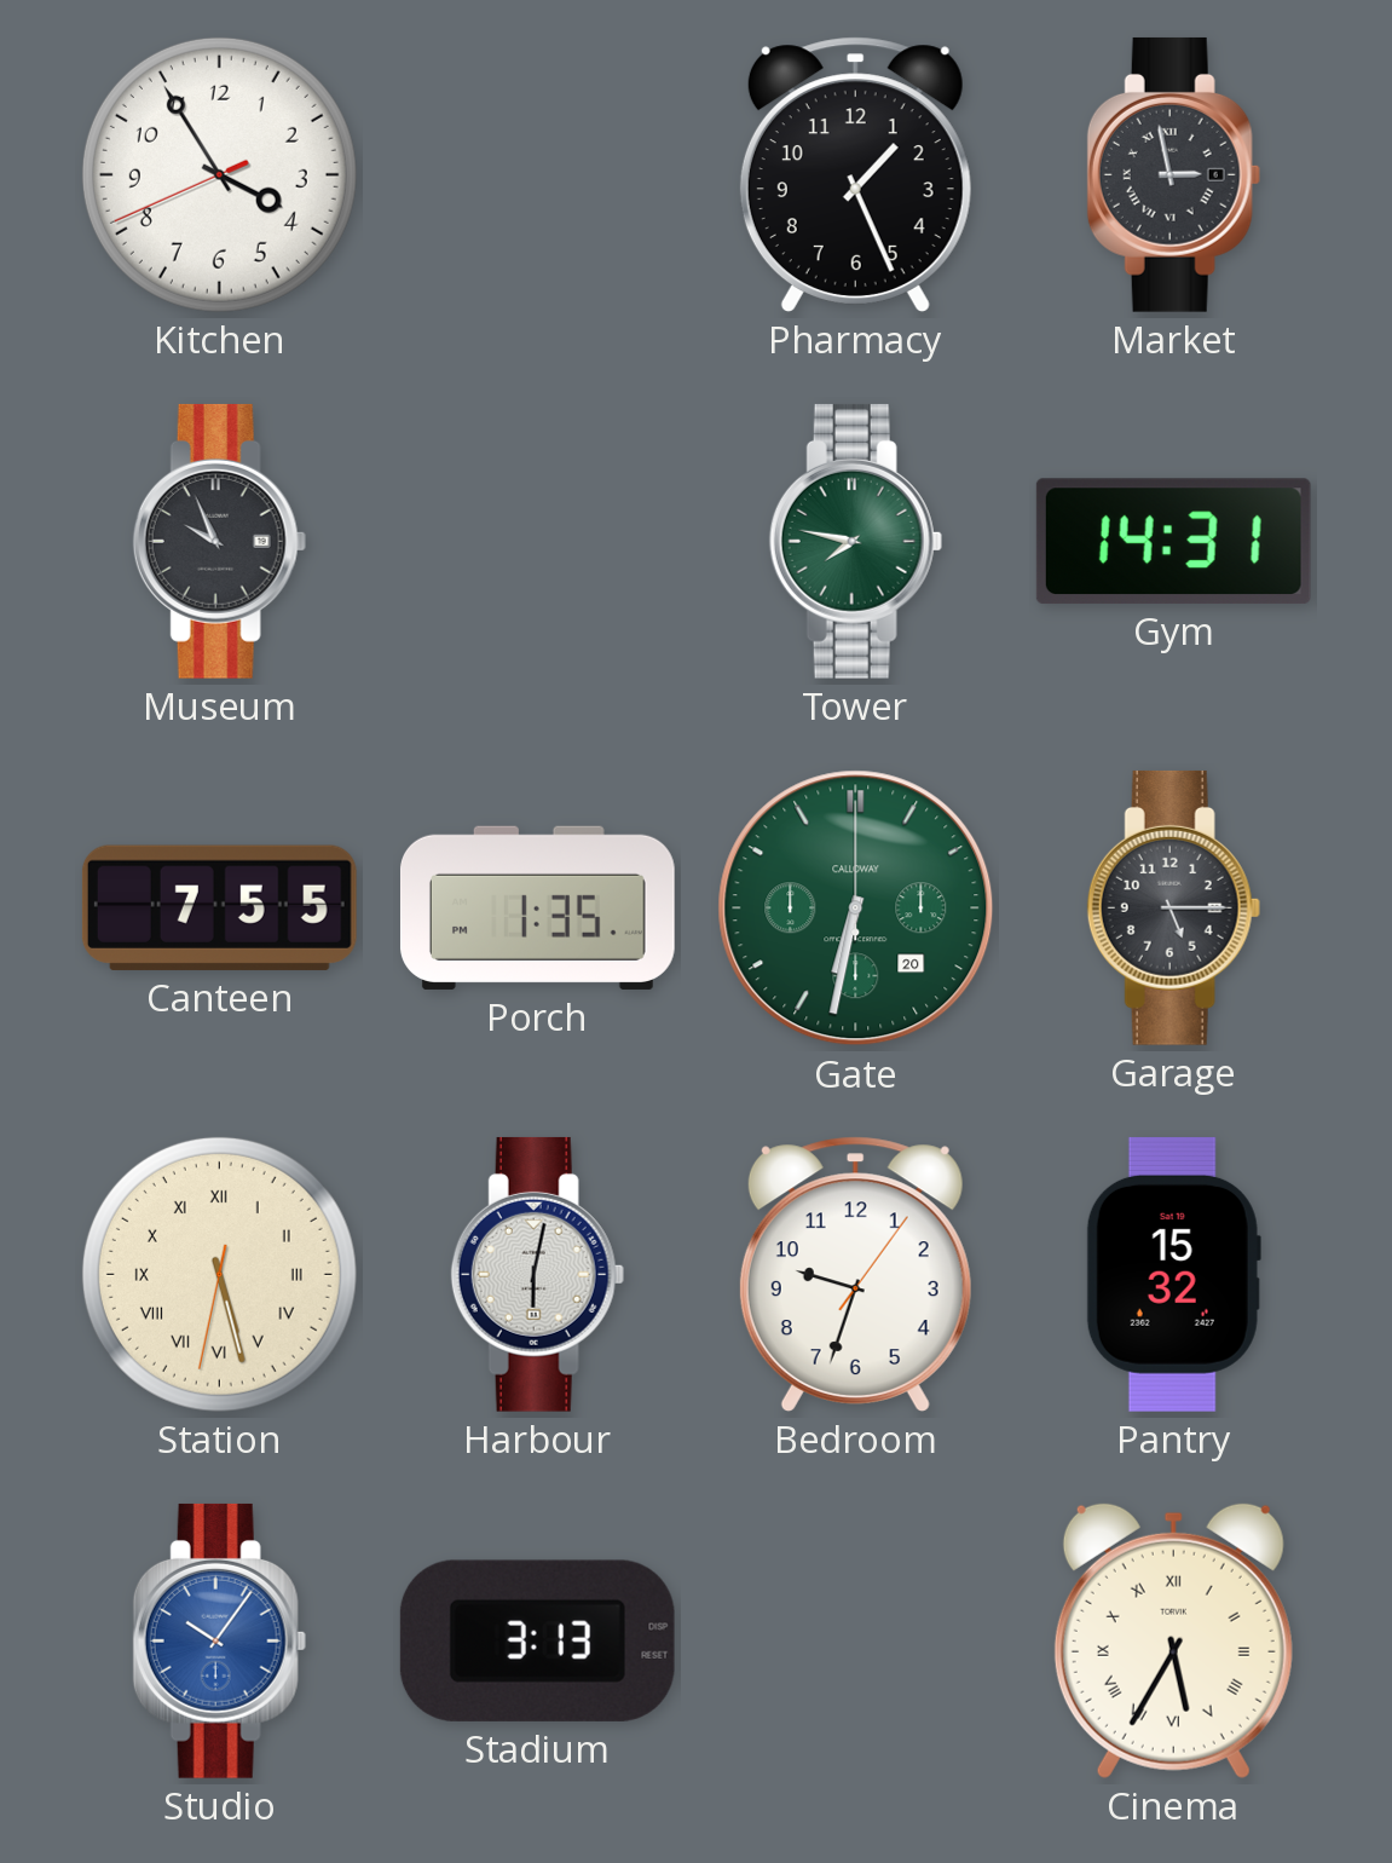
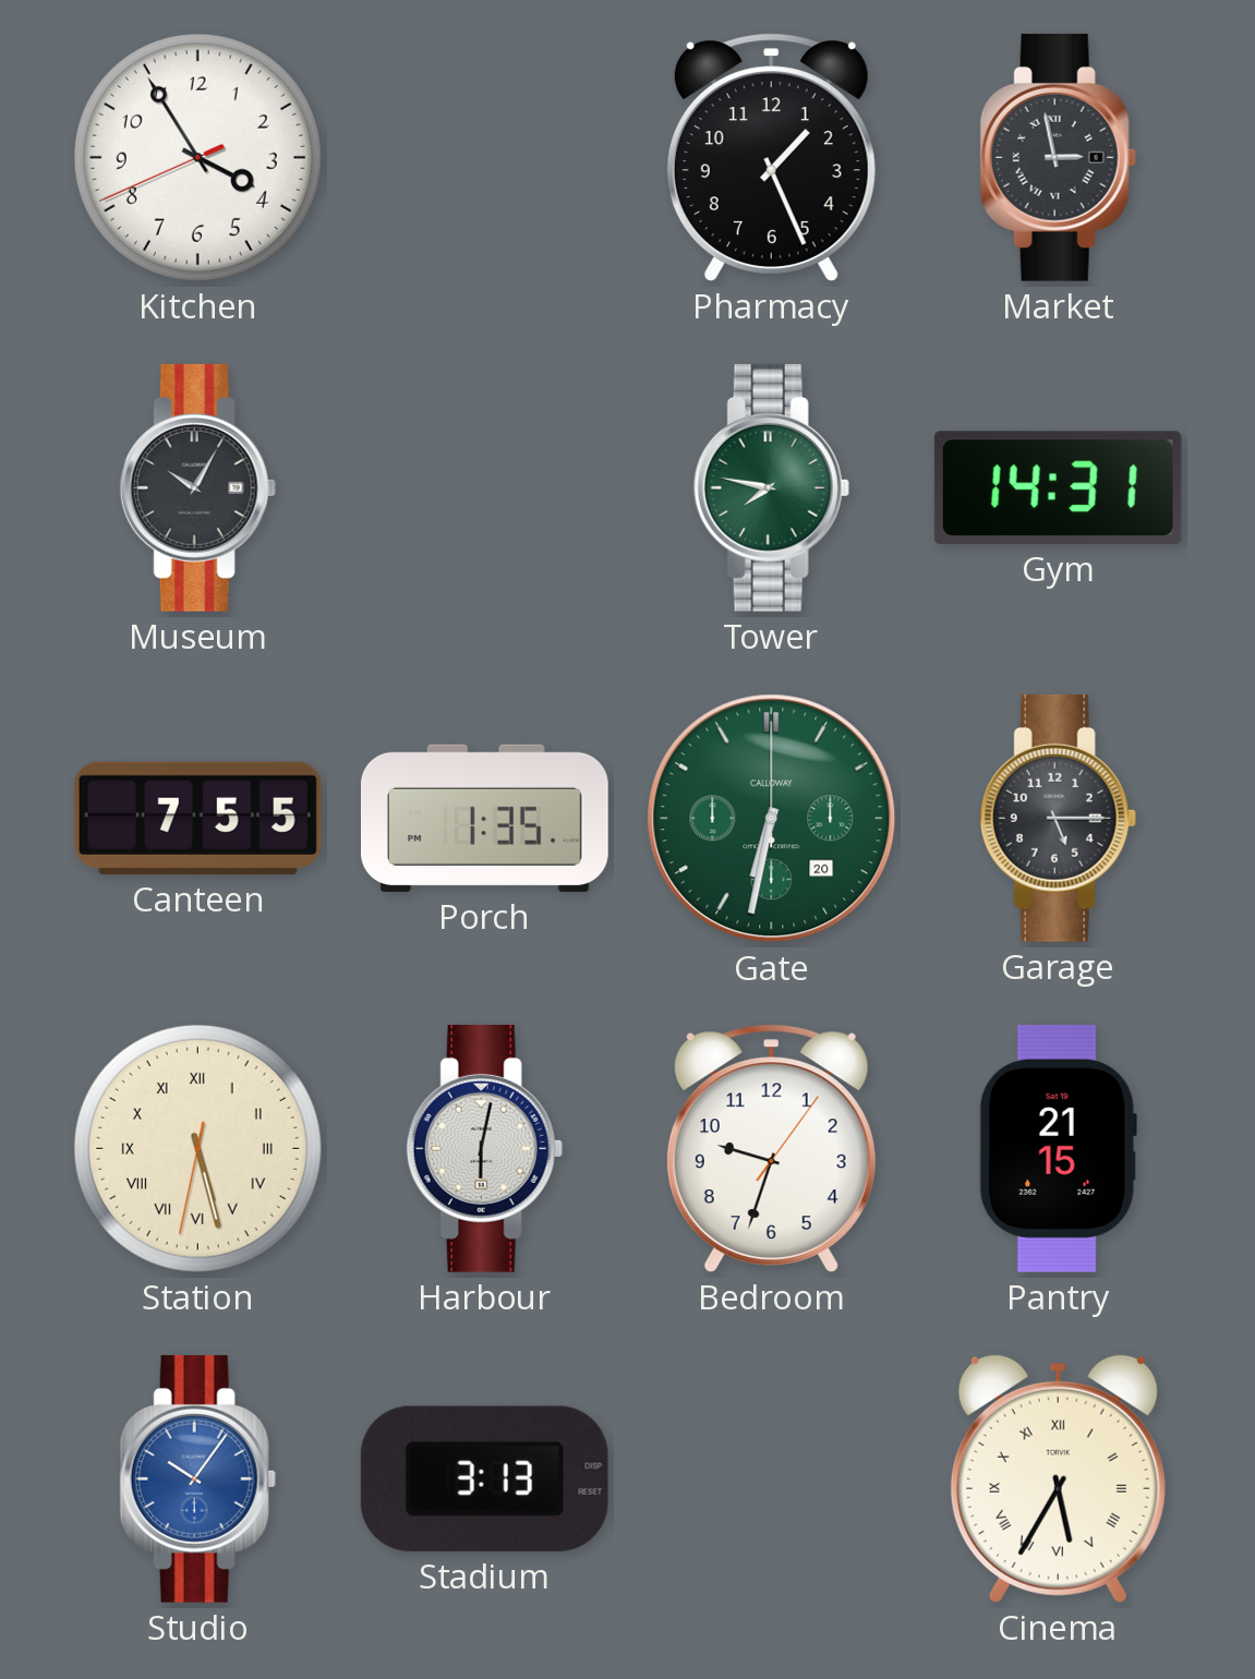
Museum: 9:56 -> 10:05 (197, 487)
Pantry: 15:32 -> 21:15 (1058, 1148)
